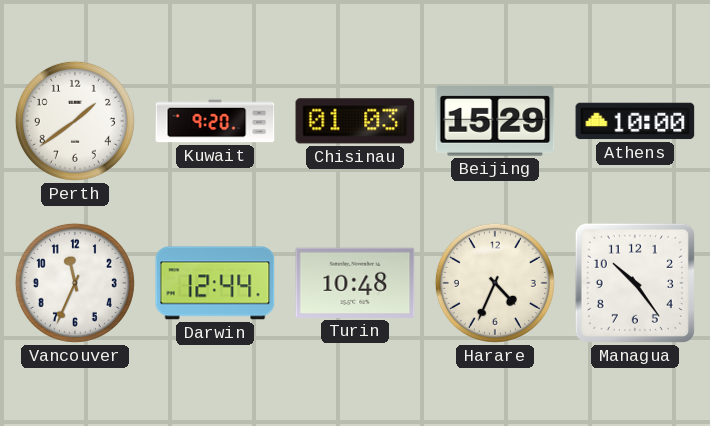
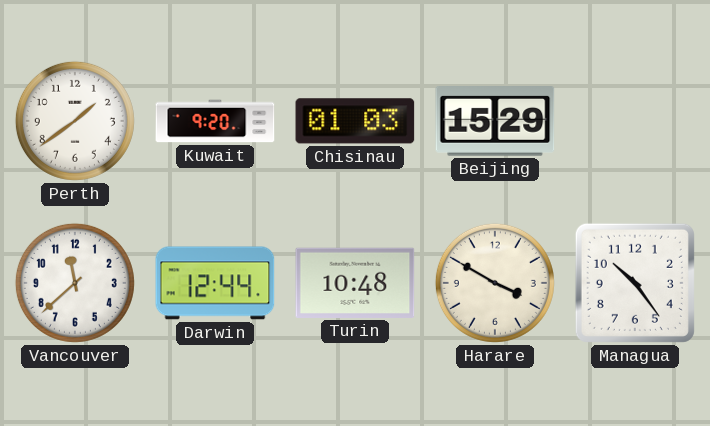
Athens: 10:00 -> none (635, 121)
Vancouver: 11:34 -> 11:38 (75, 283)
Harare: 4:34 -> 3:50 (495, 283)
